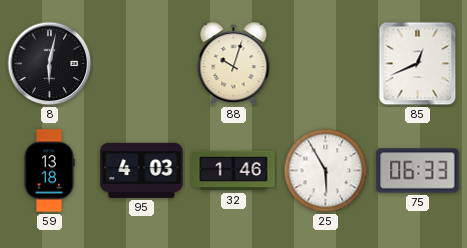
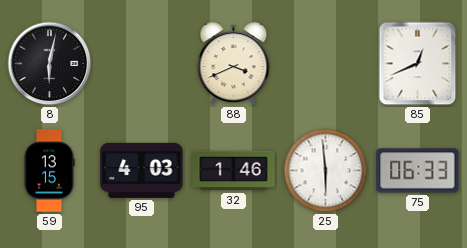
88: 10:03 -> 3:41 (234, 64)
59: 13:18 -> 13:15 (49, 171)
25: 5:55 -> 5:59 (326, 171)
